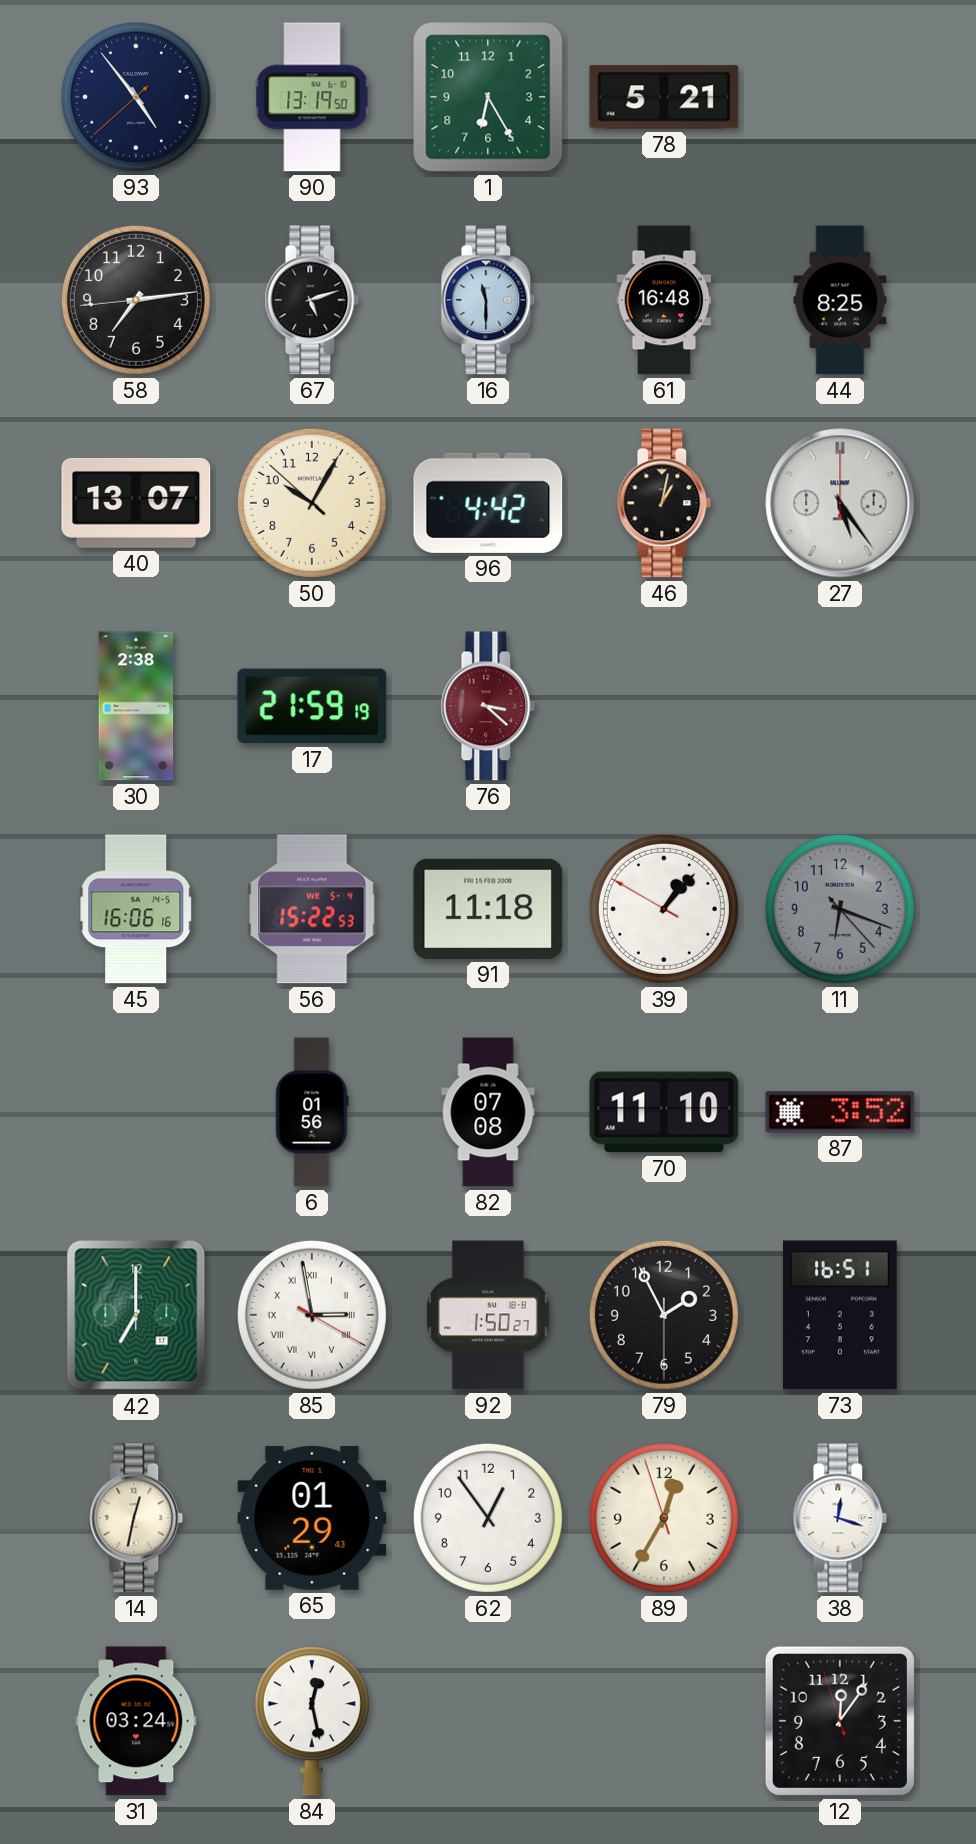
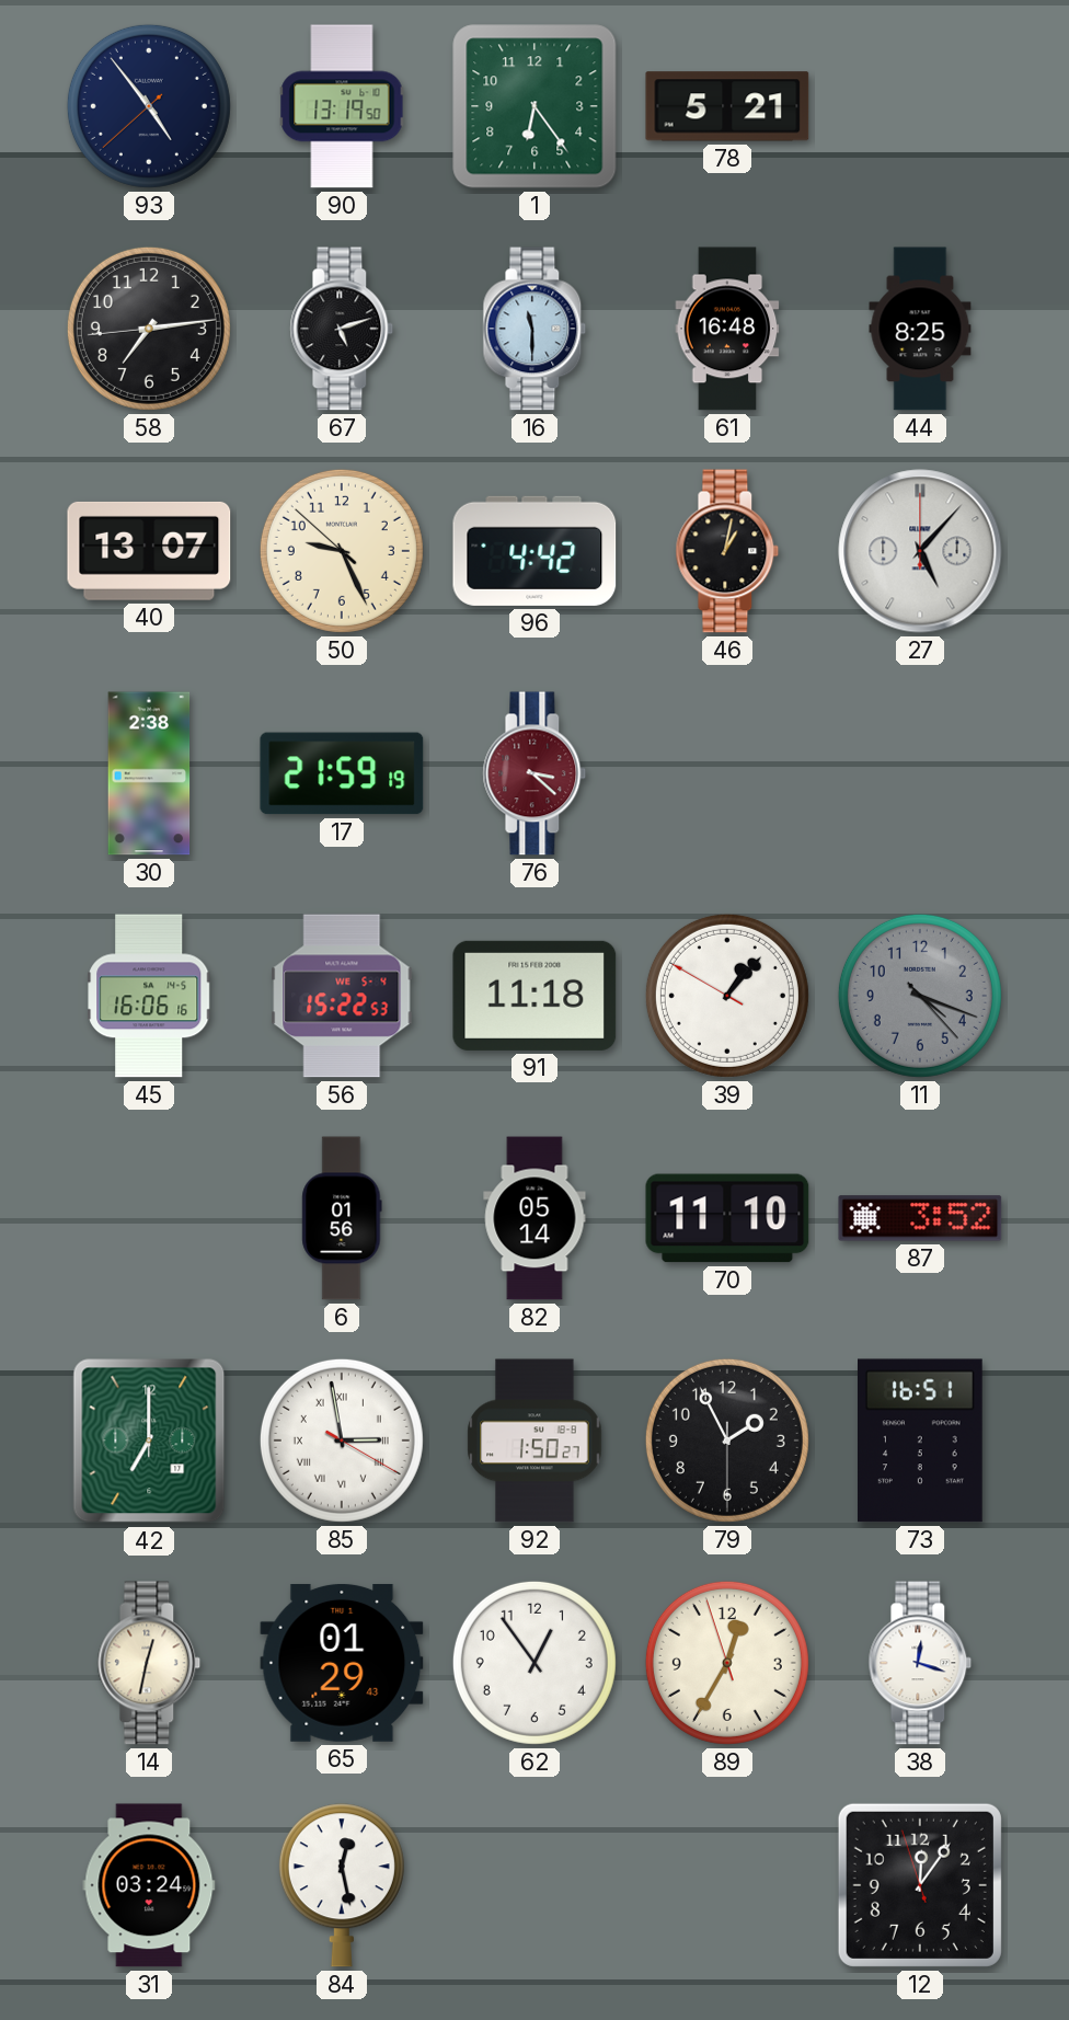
1: 6:25 -> 6:24 (534, 106)
50: 10:04 -> 9:25 (342, 551)
27: 5:24 -> 5:07 (920, 551)
11: 6:18 -> 4:18 (920, 996)
82: 07:08 -> 05:14 (534, 1218)
